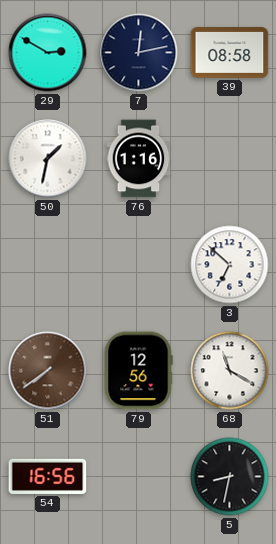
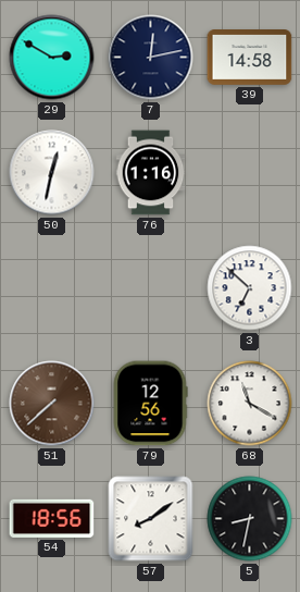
39: 08:58 -> 14:58 (250, 58)
50: 1:32 -> 12:32 (52, 173)
51: 7:39 -> 7:38 (52, 404)
54: 16:56 -> 18:56 (52, 518)
57: none -> 8:09 (151, 519)
